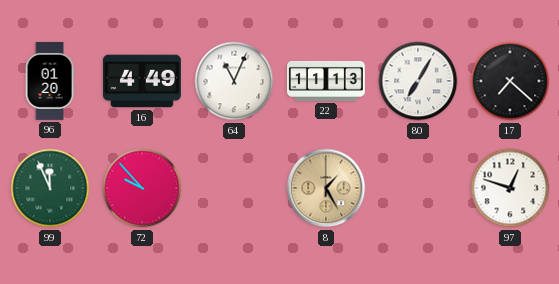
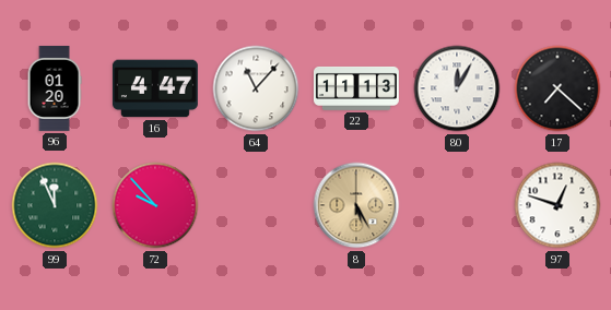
16: 4:49 -> 4:47 (155, 88)
64: 11:04 -> 11:07 (256, 88)
80: 7:05 -> 12:05 (457, 88)
8: 1:25 -> 5:25 (356, 205)
